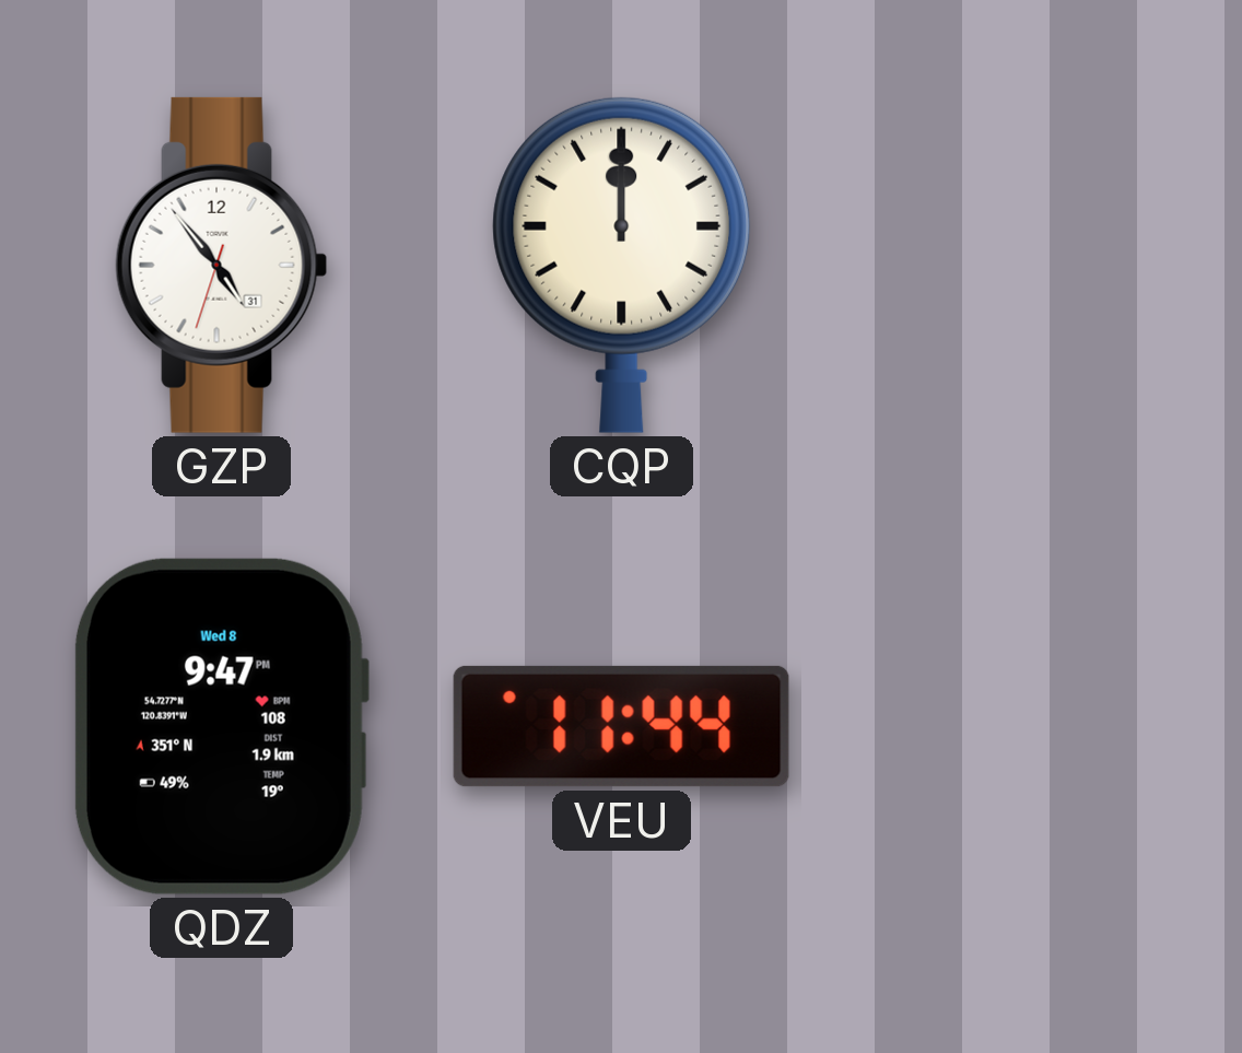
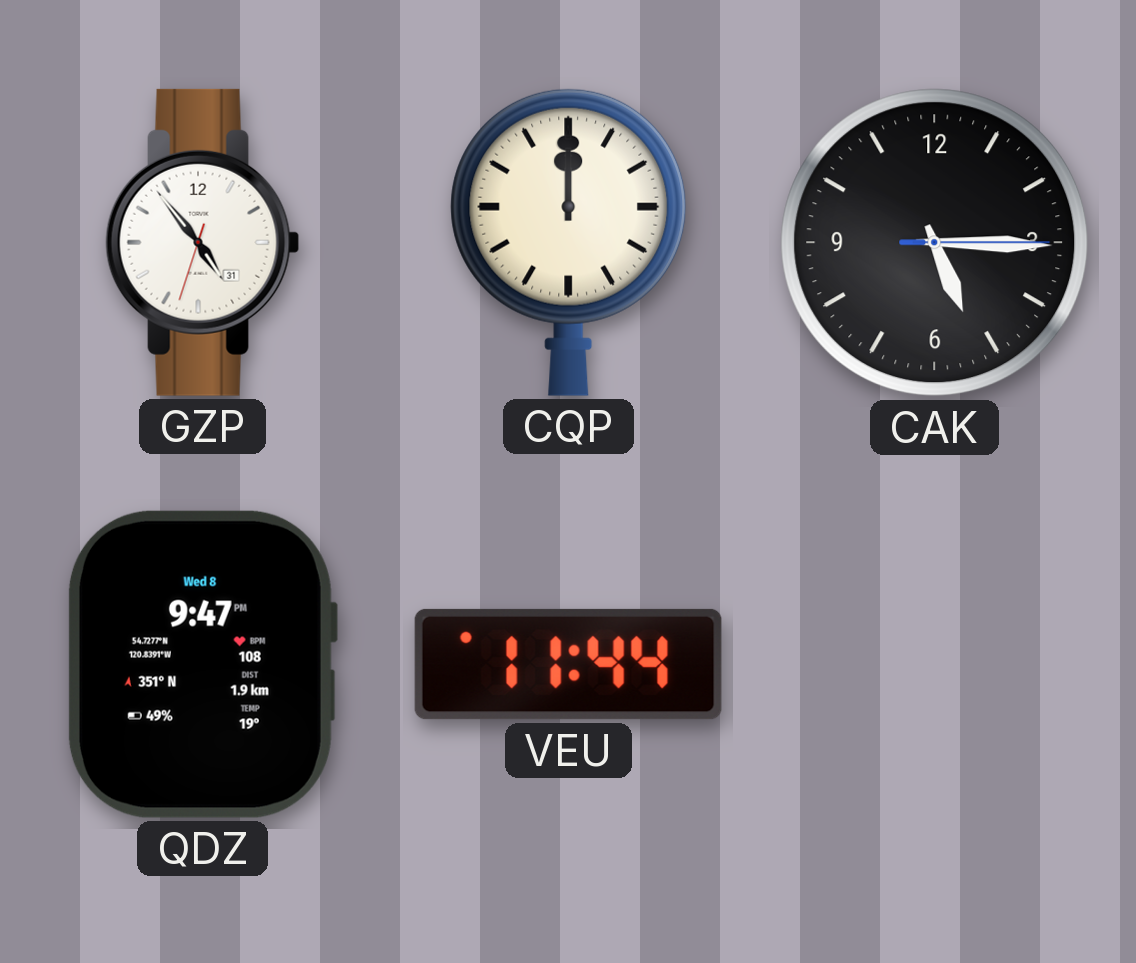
CAK: none -> 5:15 (935, 243)
